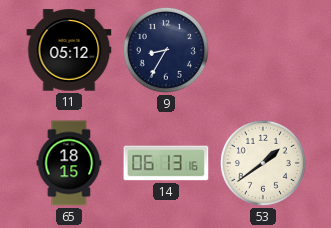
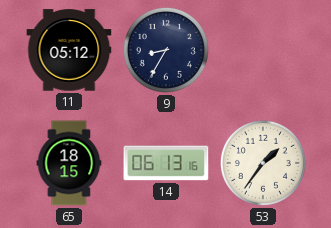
53: 1:39 -> 1:36 (263, 163)
